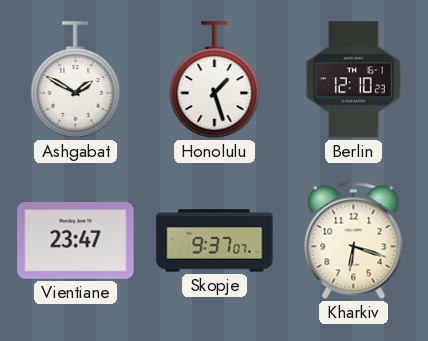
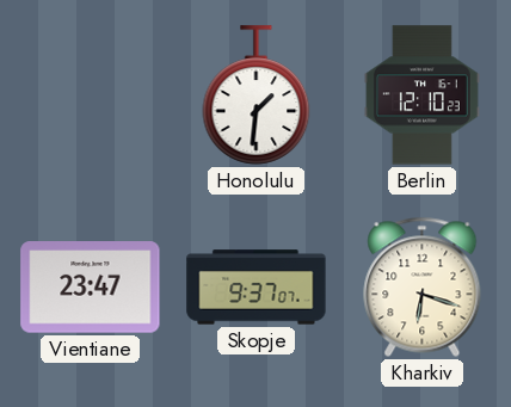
Ashgabat: 1:50 -> none (76, 80)
Honolulu: 1:27 -> 1:31 (257, 95)
